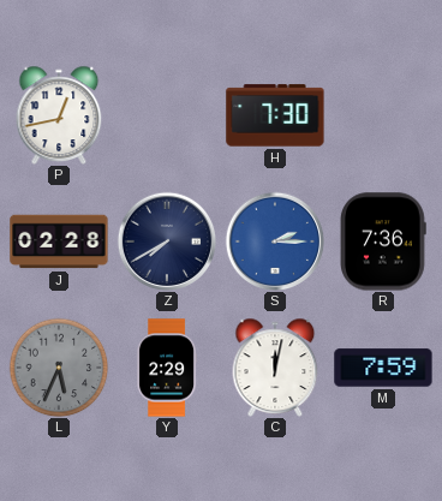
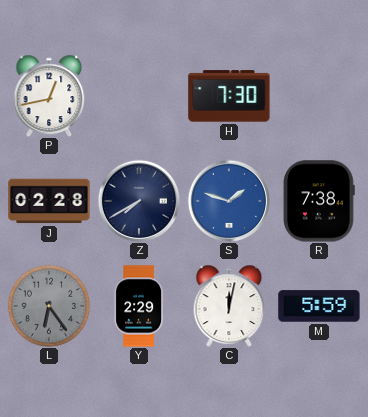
S: 2:15 -> 1:48 (229, 201)
R: 7:36 -> 7:38 (320, 201)
L: 5:34 -> 6:24 (49, 306)
M: 7:59 -> 5:59 (319, 306)
